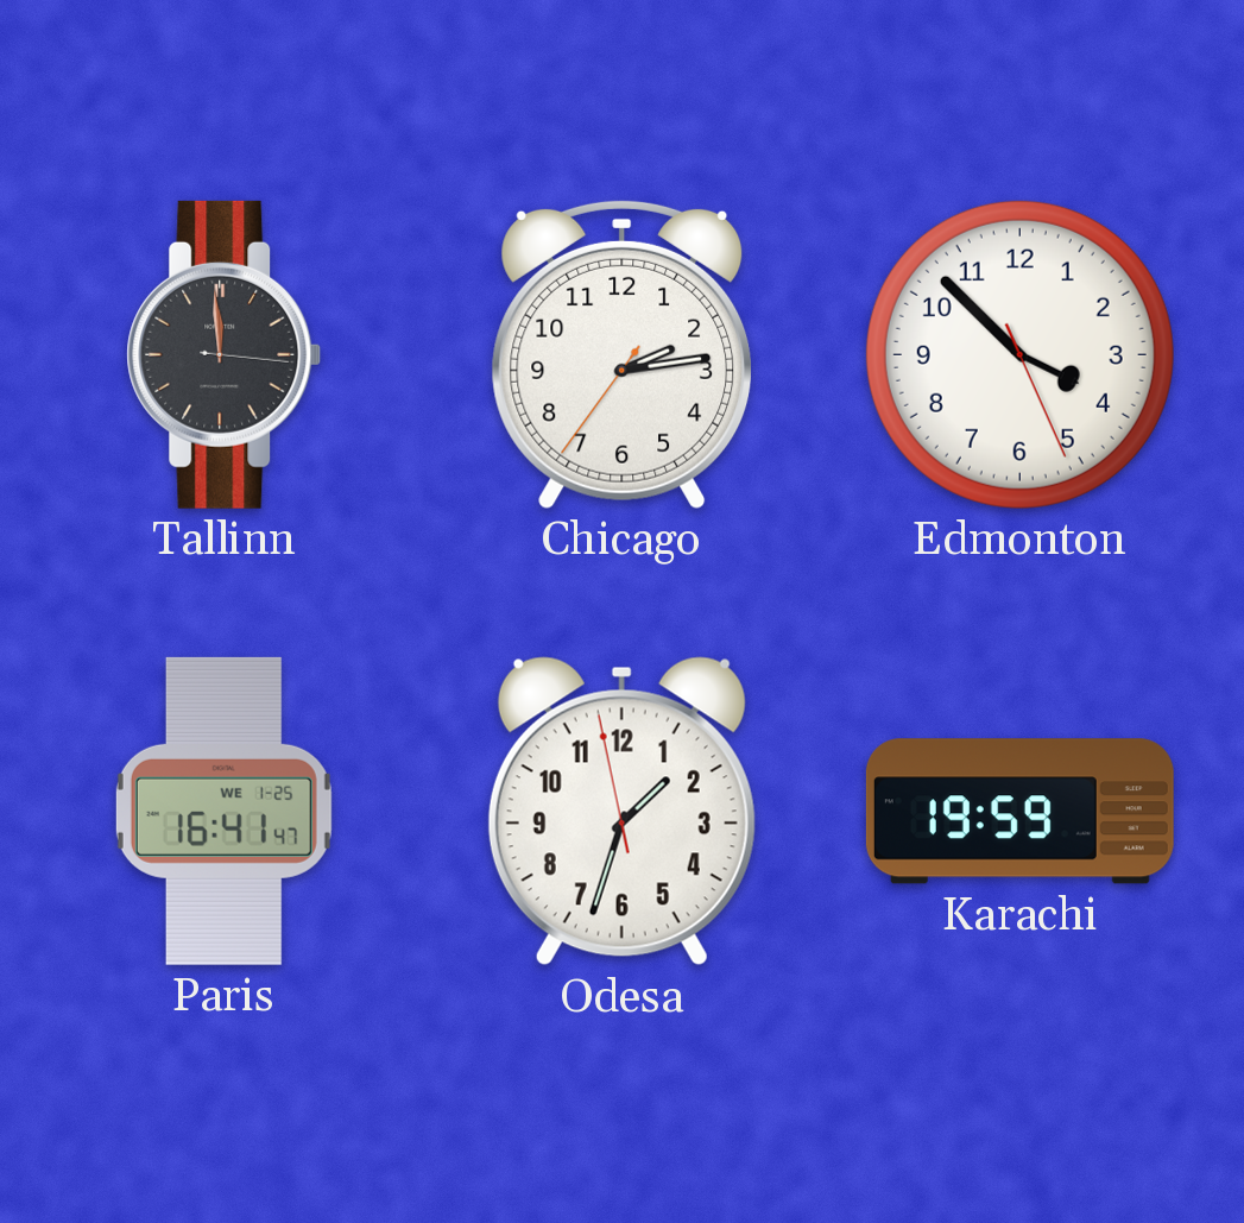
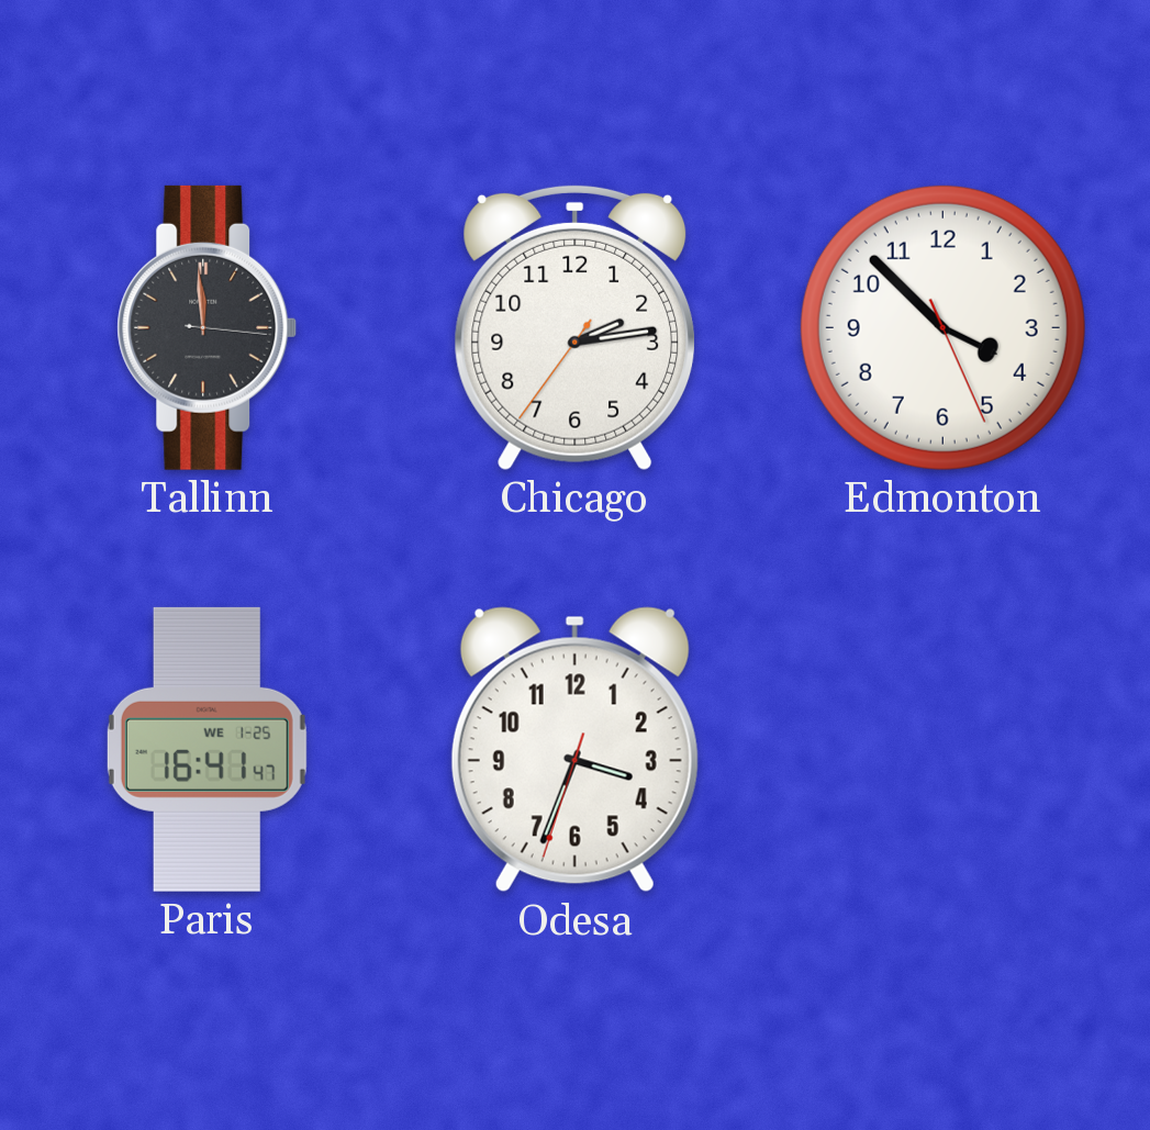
Odesa: 1:32 -> 3:33 (574, 750)
Karachi: 19:59 -> none (1019, 812)
